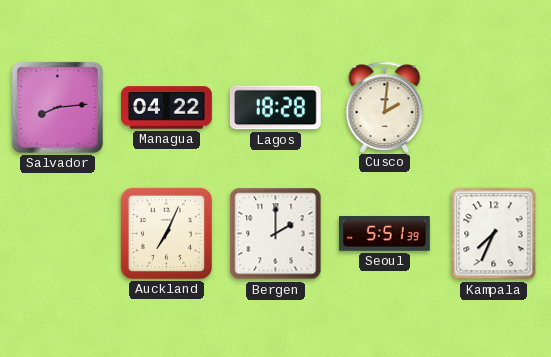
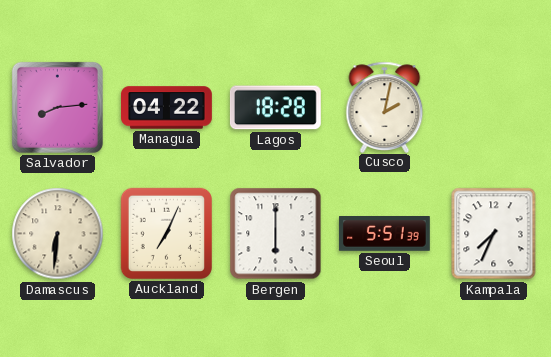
Cusco: 2:01 -> 2:02 (385, 107)
Damascus: none -> 6:31 (58, 234)
Bergen: 2:00 -> 6:00 (276, 234)
